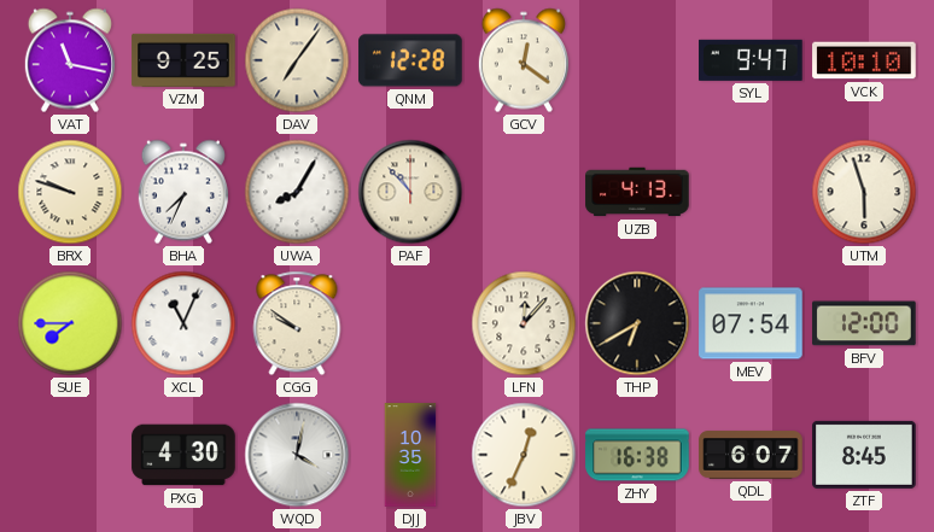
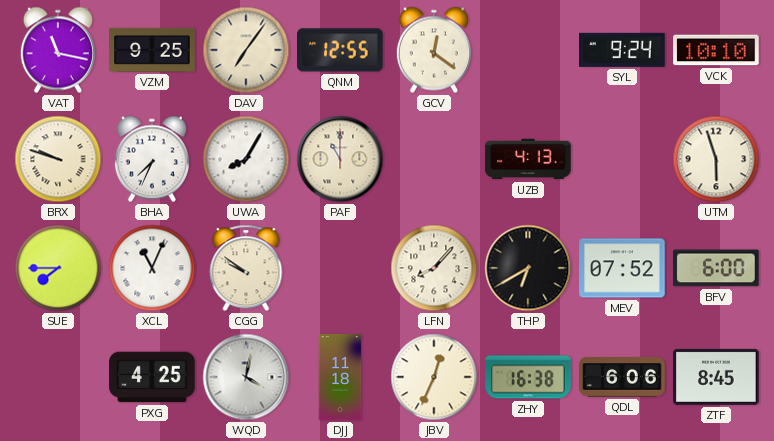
QNM: 12:28 -> 12:55 (340, 50)
SYL: 9:47 -> 9:24 (623, 50)
PAF: 10:53 -> 11:00 (340, 159)
LFN: 12:07 -> 8:07 (434, 268)
MEV: 07:54 -> 07:52 (622, 268)
BFV: 12:00 -> 6:00 (716, 268)
PXG: 4:30 -> 4:25 (152, 377)
DJJ: 10:35 -> 11:18 (340, 377)
QDL: 6:07 -> 6:06 (622, 377)
